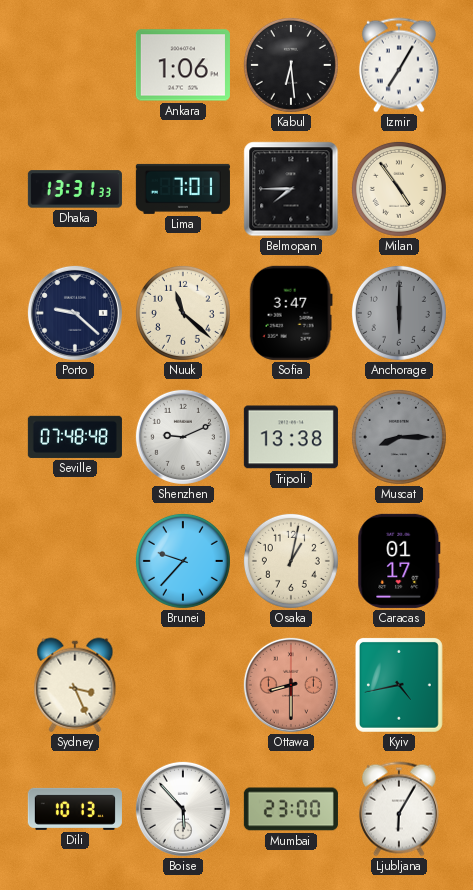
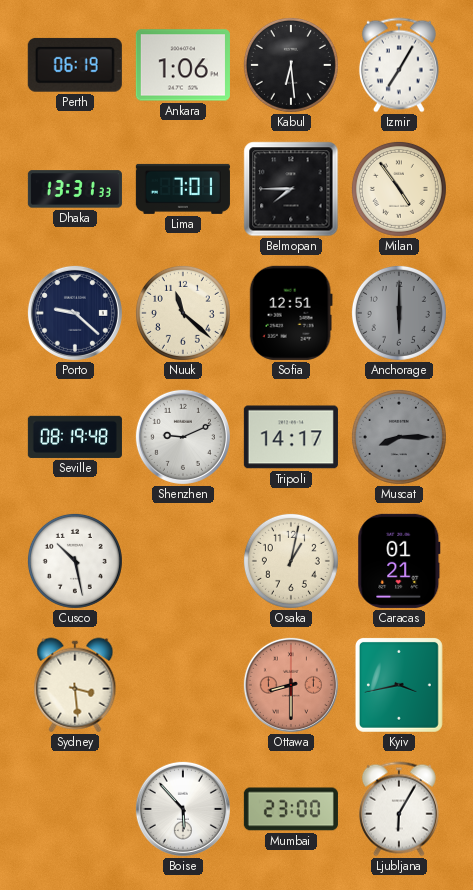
Perth: none -> 06:19 (75, 65)
Sofia: 3:47 -> 12:51 (291, 313)
Seville: 07:48 -> 08:19 (75, 437)
Tripoli: 13:38 -> 14:17 (291, 437)
Cusco: none -> 10:28 (75, 561)
Brunei: 9:37 -> none (183, 561)
Caracas: 01:17 -> 01:21 (399, 561)
Sydney: 3:26 -> 3:29 (75, 685)
Kyiv: 4:43 -> 3:43 (399, 685)
Dili: 10:13 -> none (75, 809)
